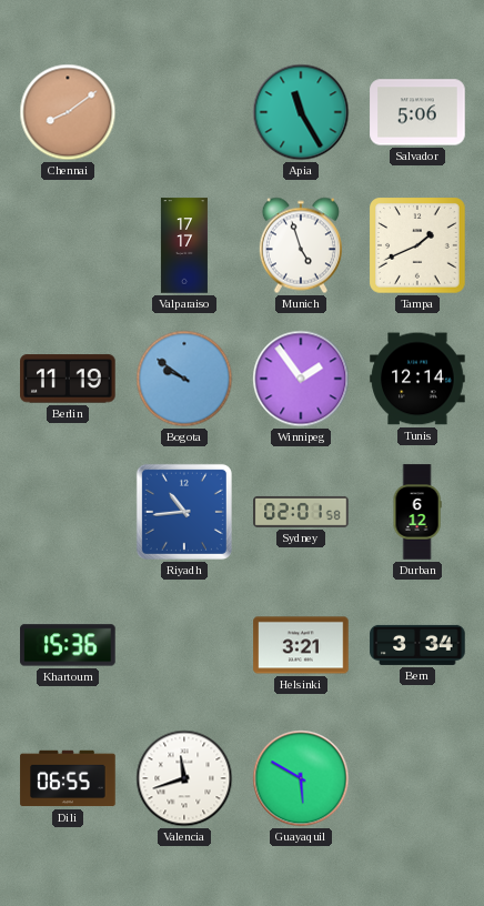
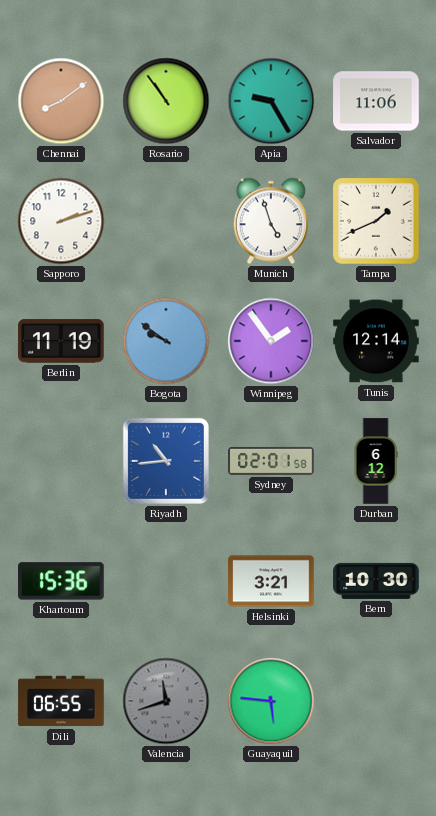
Rosario: none -> 10:54 (166, 101)
Apia: 11:25 -> 9:25 (271, 101)
Salvador: 5:06 -> 11:06 (376, 101)
Sapporo: none -> 2:12 (61, 221)
Valparaiso: 17:17 -> none (184, 245)
Bern: 3:34 -> 10:30 (376, 581)
Valencia dial: white -> grey (166, 701)
Guayaquil: 5:50 -> 5:46 (271, 701)
